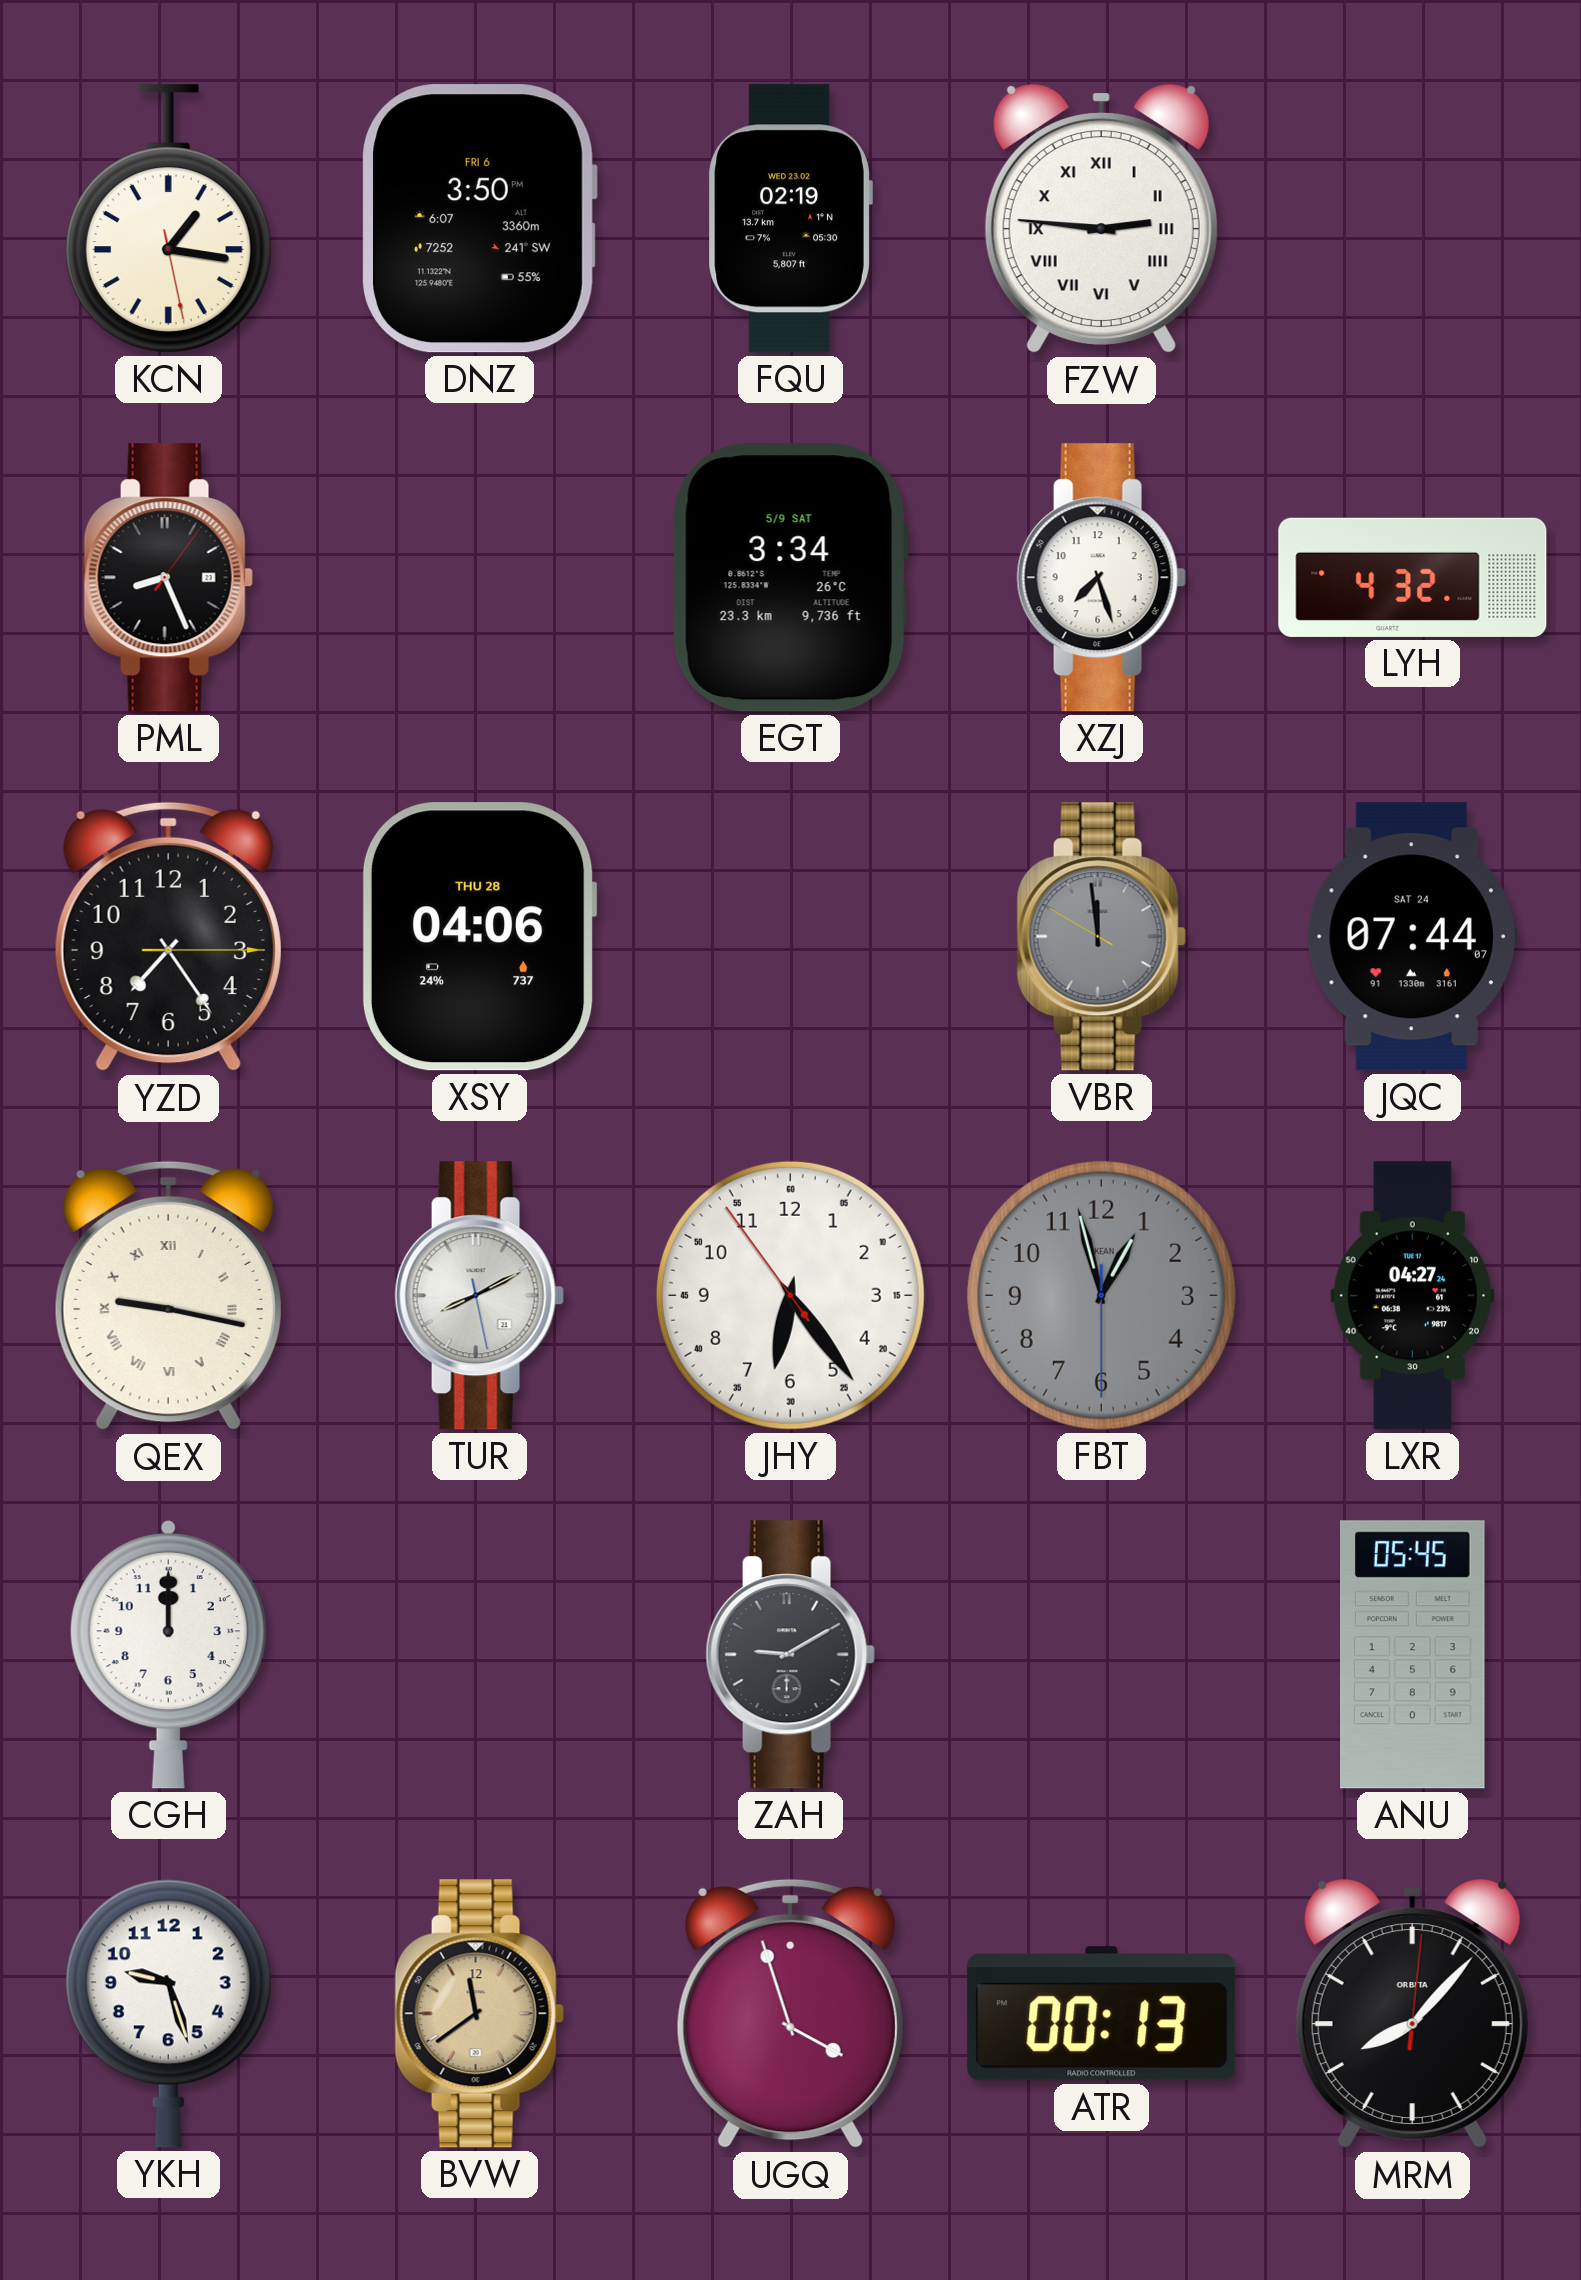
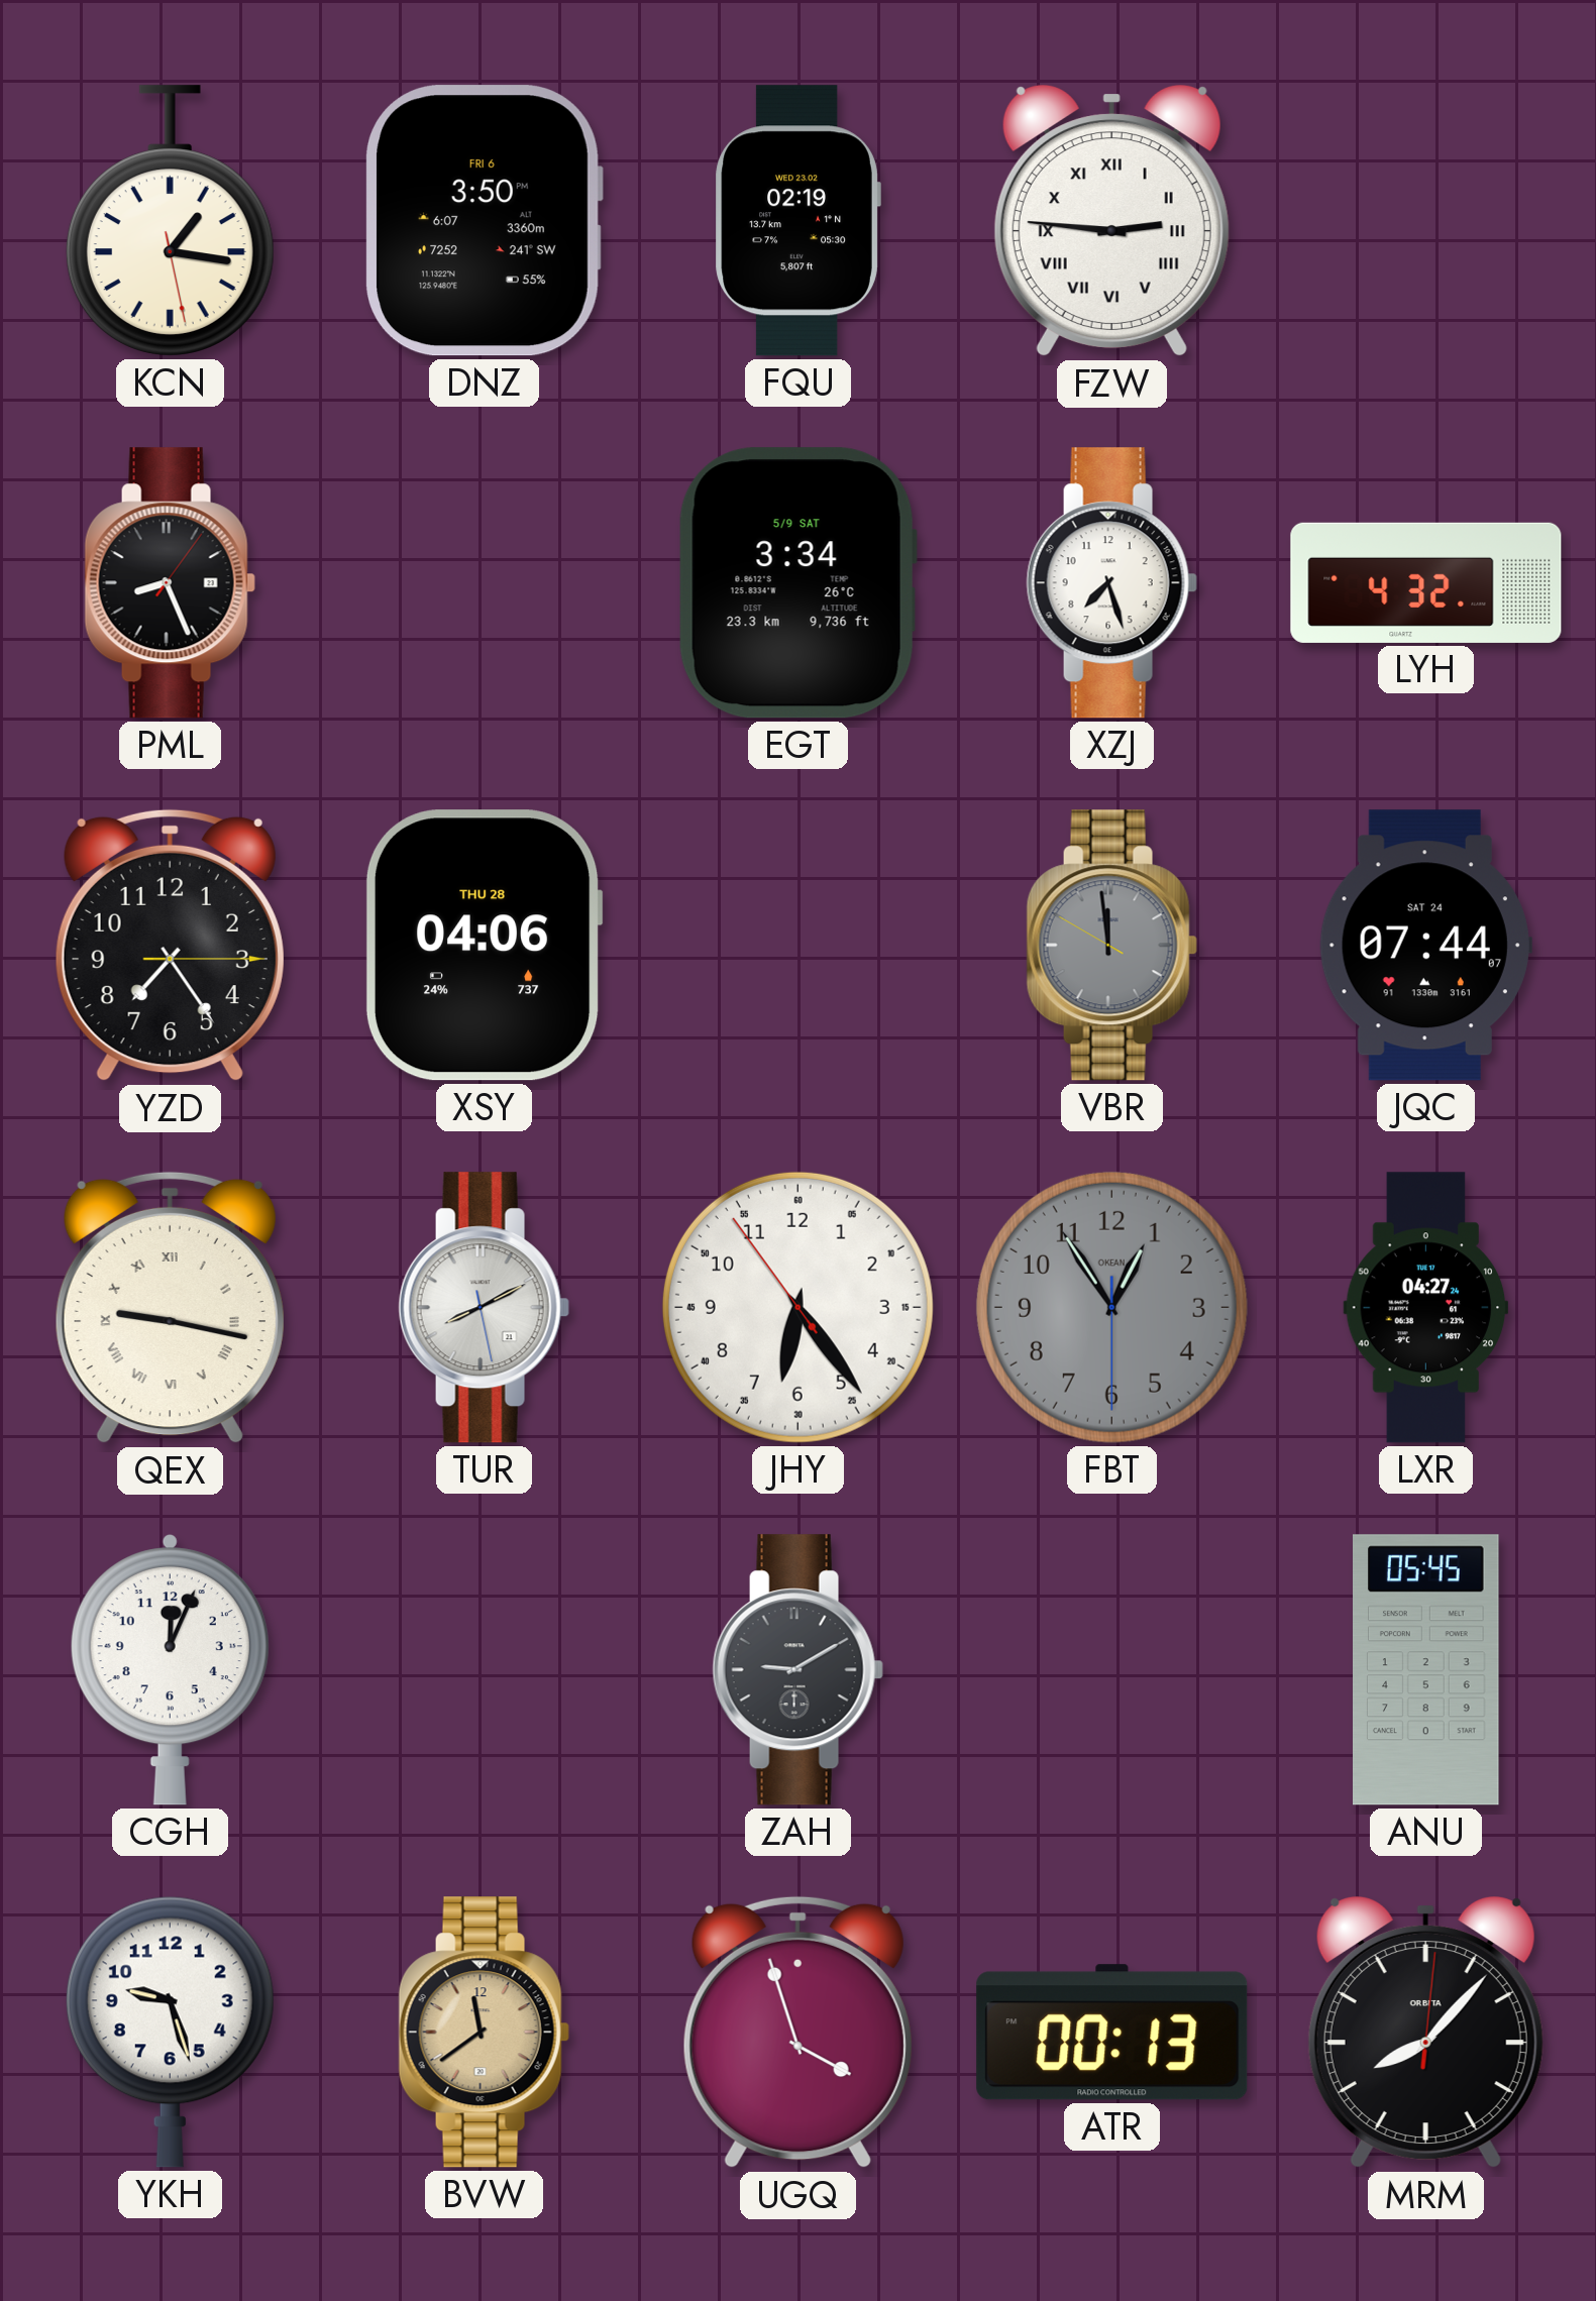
FBT: 12:57 -> 12:54 (1111, 1307)
CGH: 12:00 -> 12:04 (170, 1670)
